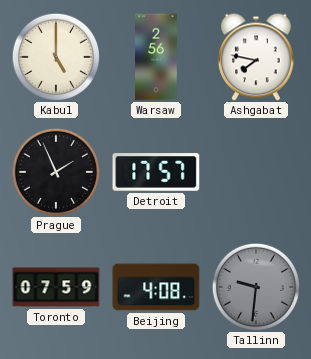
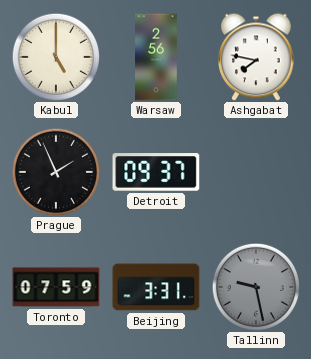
Detroit: 17:57 -> 09:37 (156, 172)
Beijing: 4:08 -> 3:31 (156, 287)
Tallinn: 9:31 -> 9:28 (256, 287)
